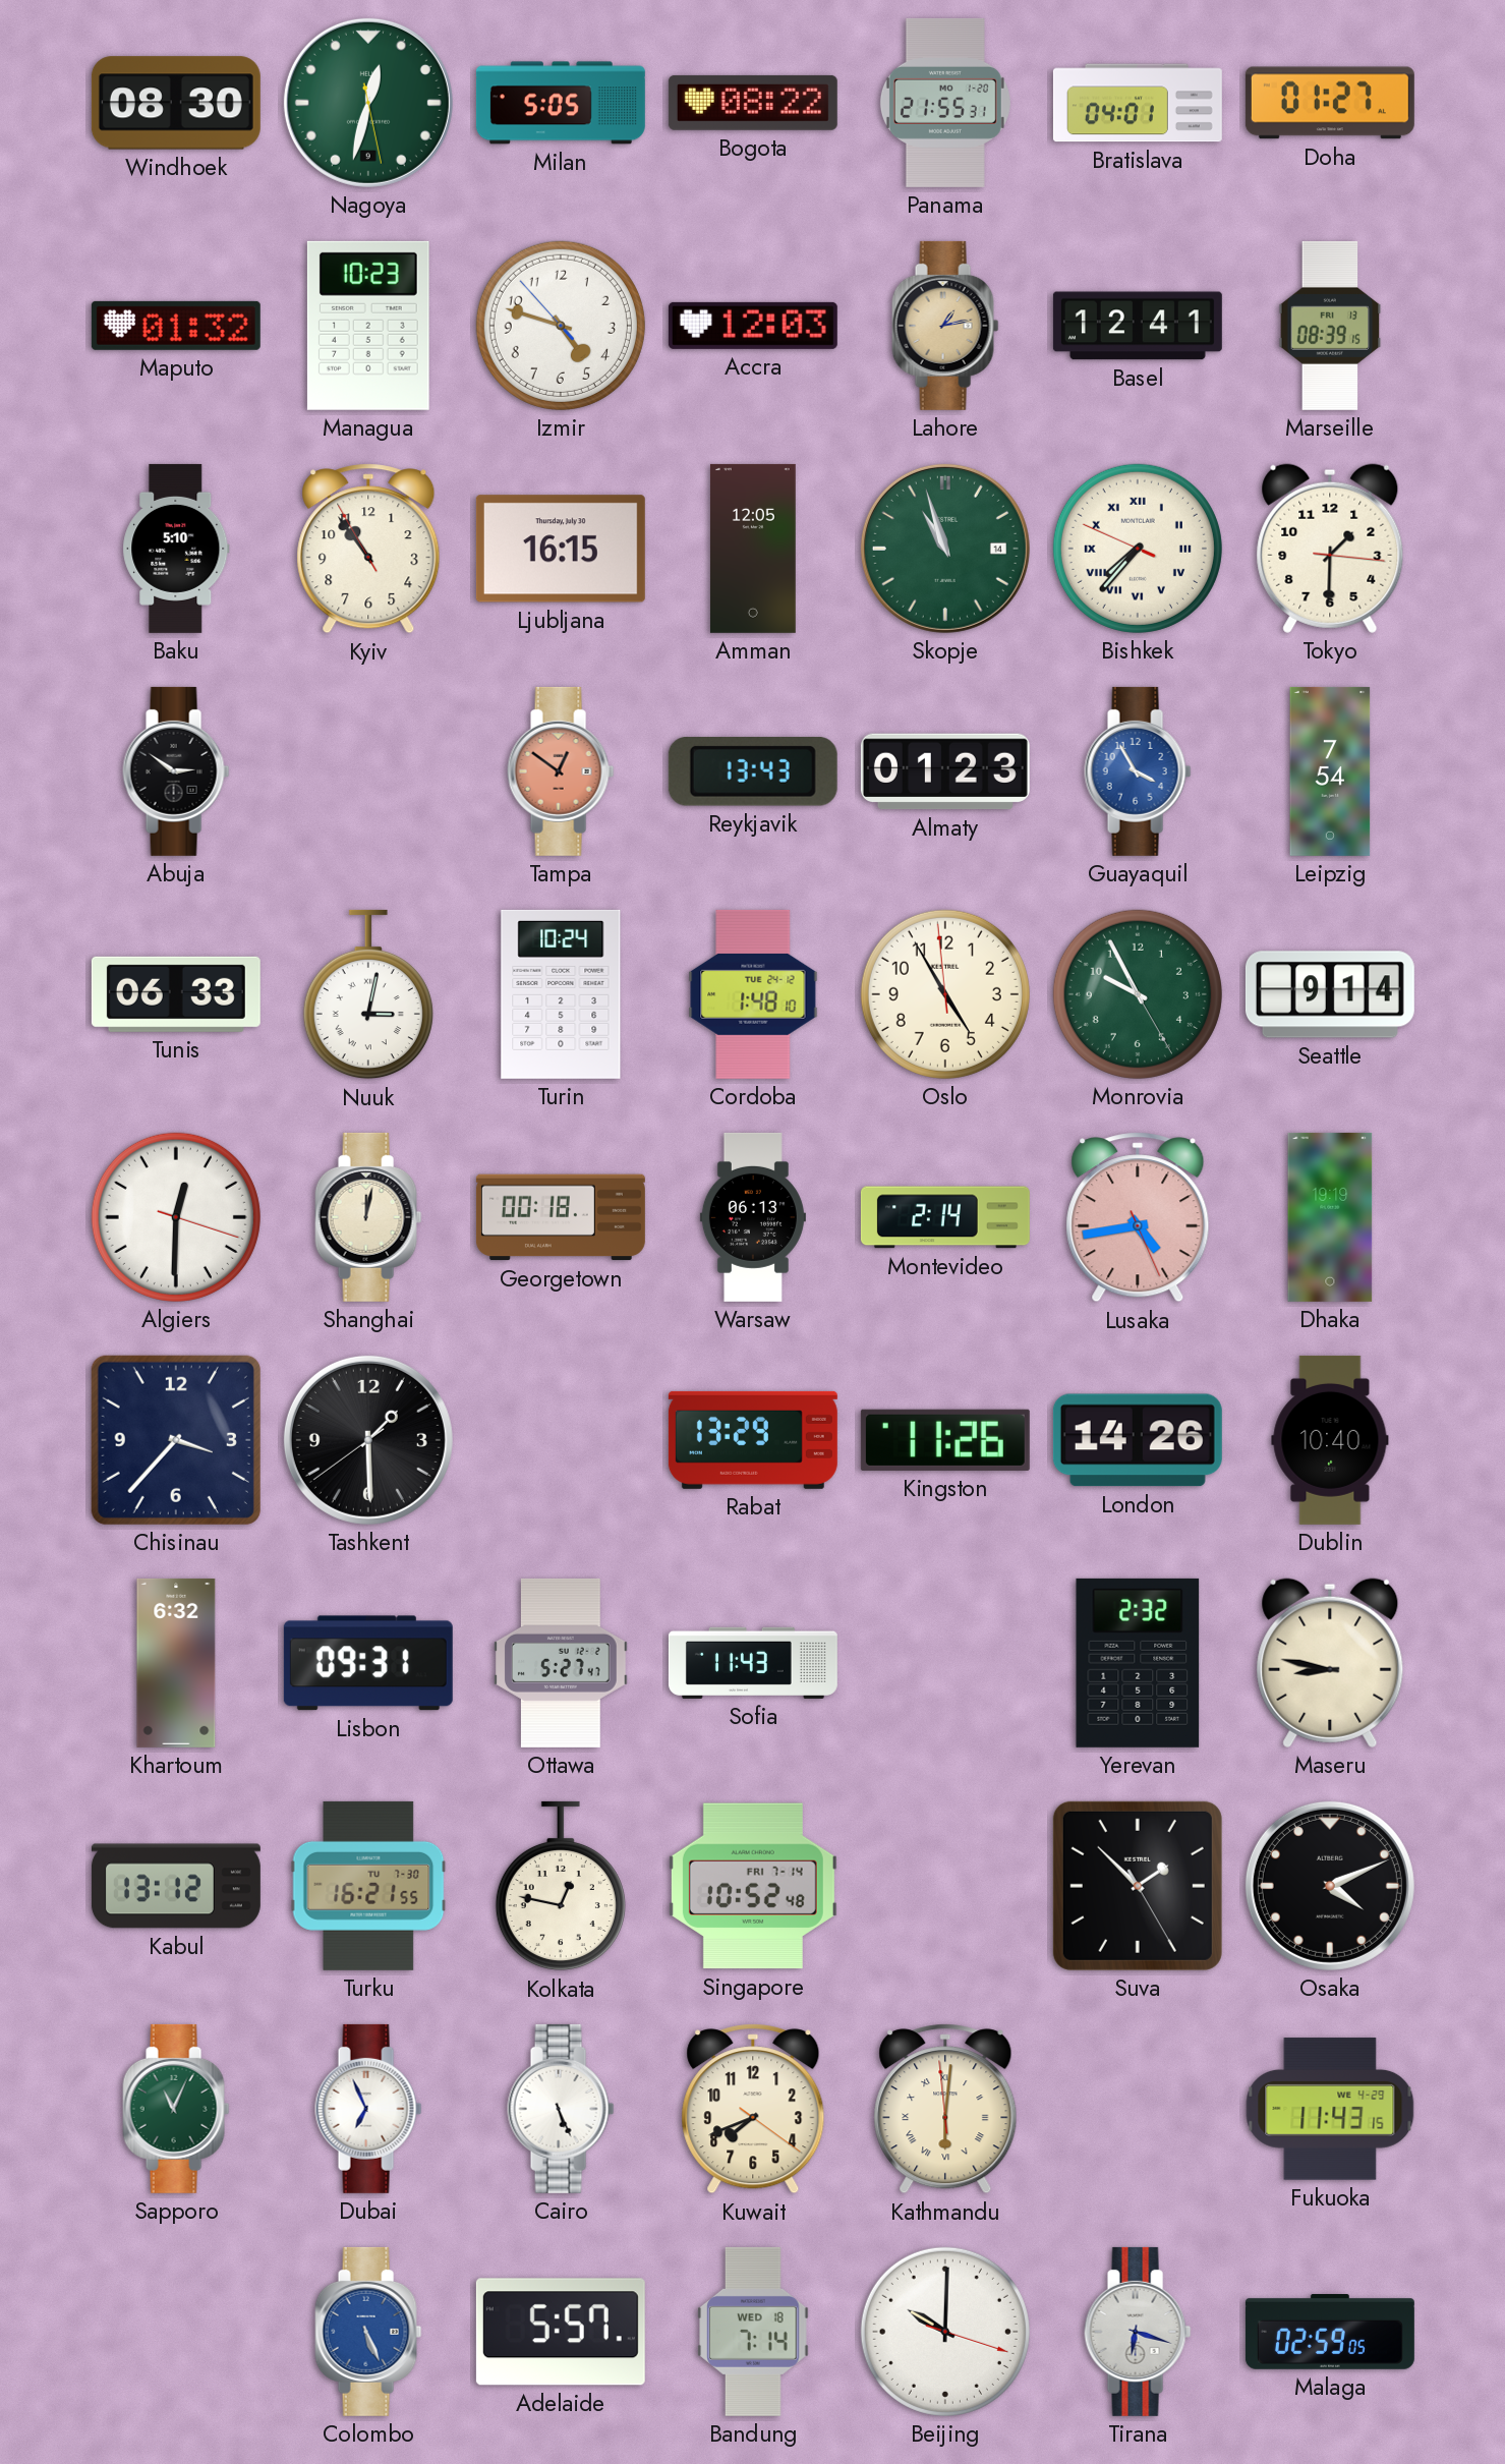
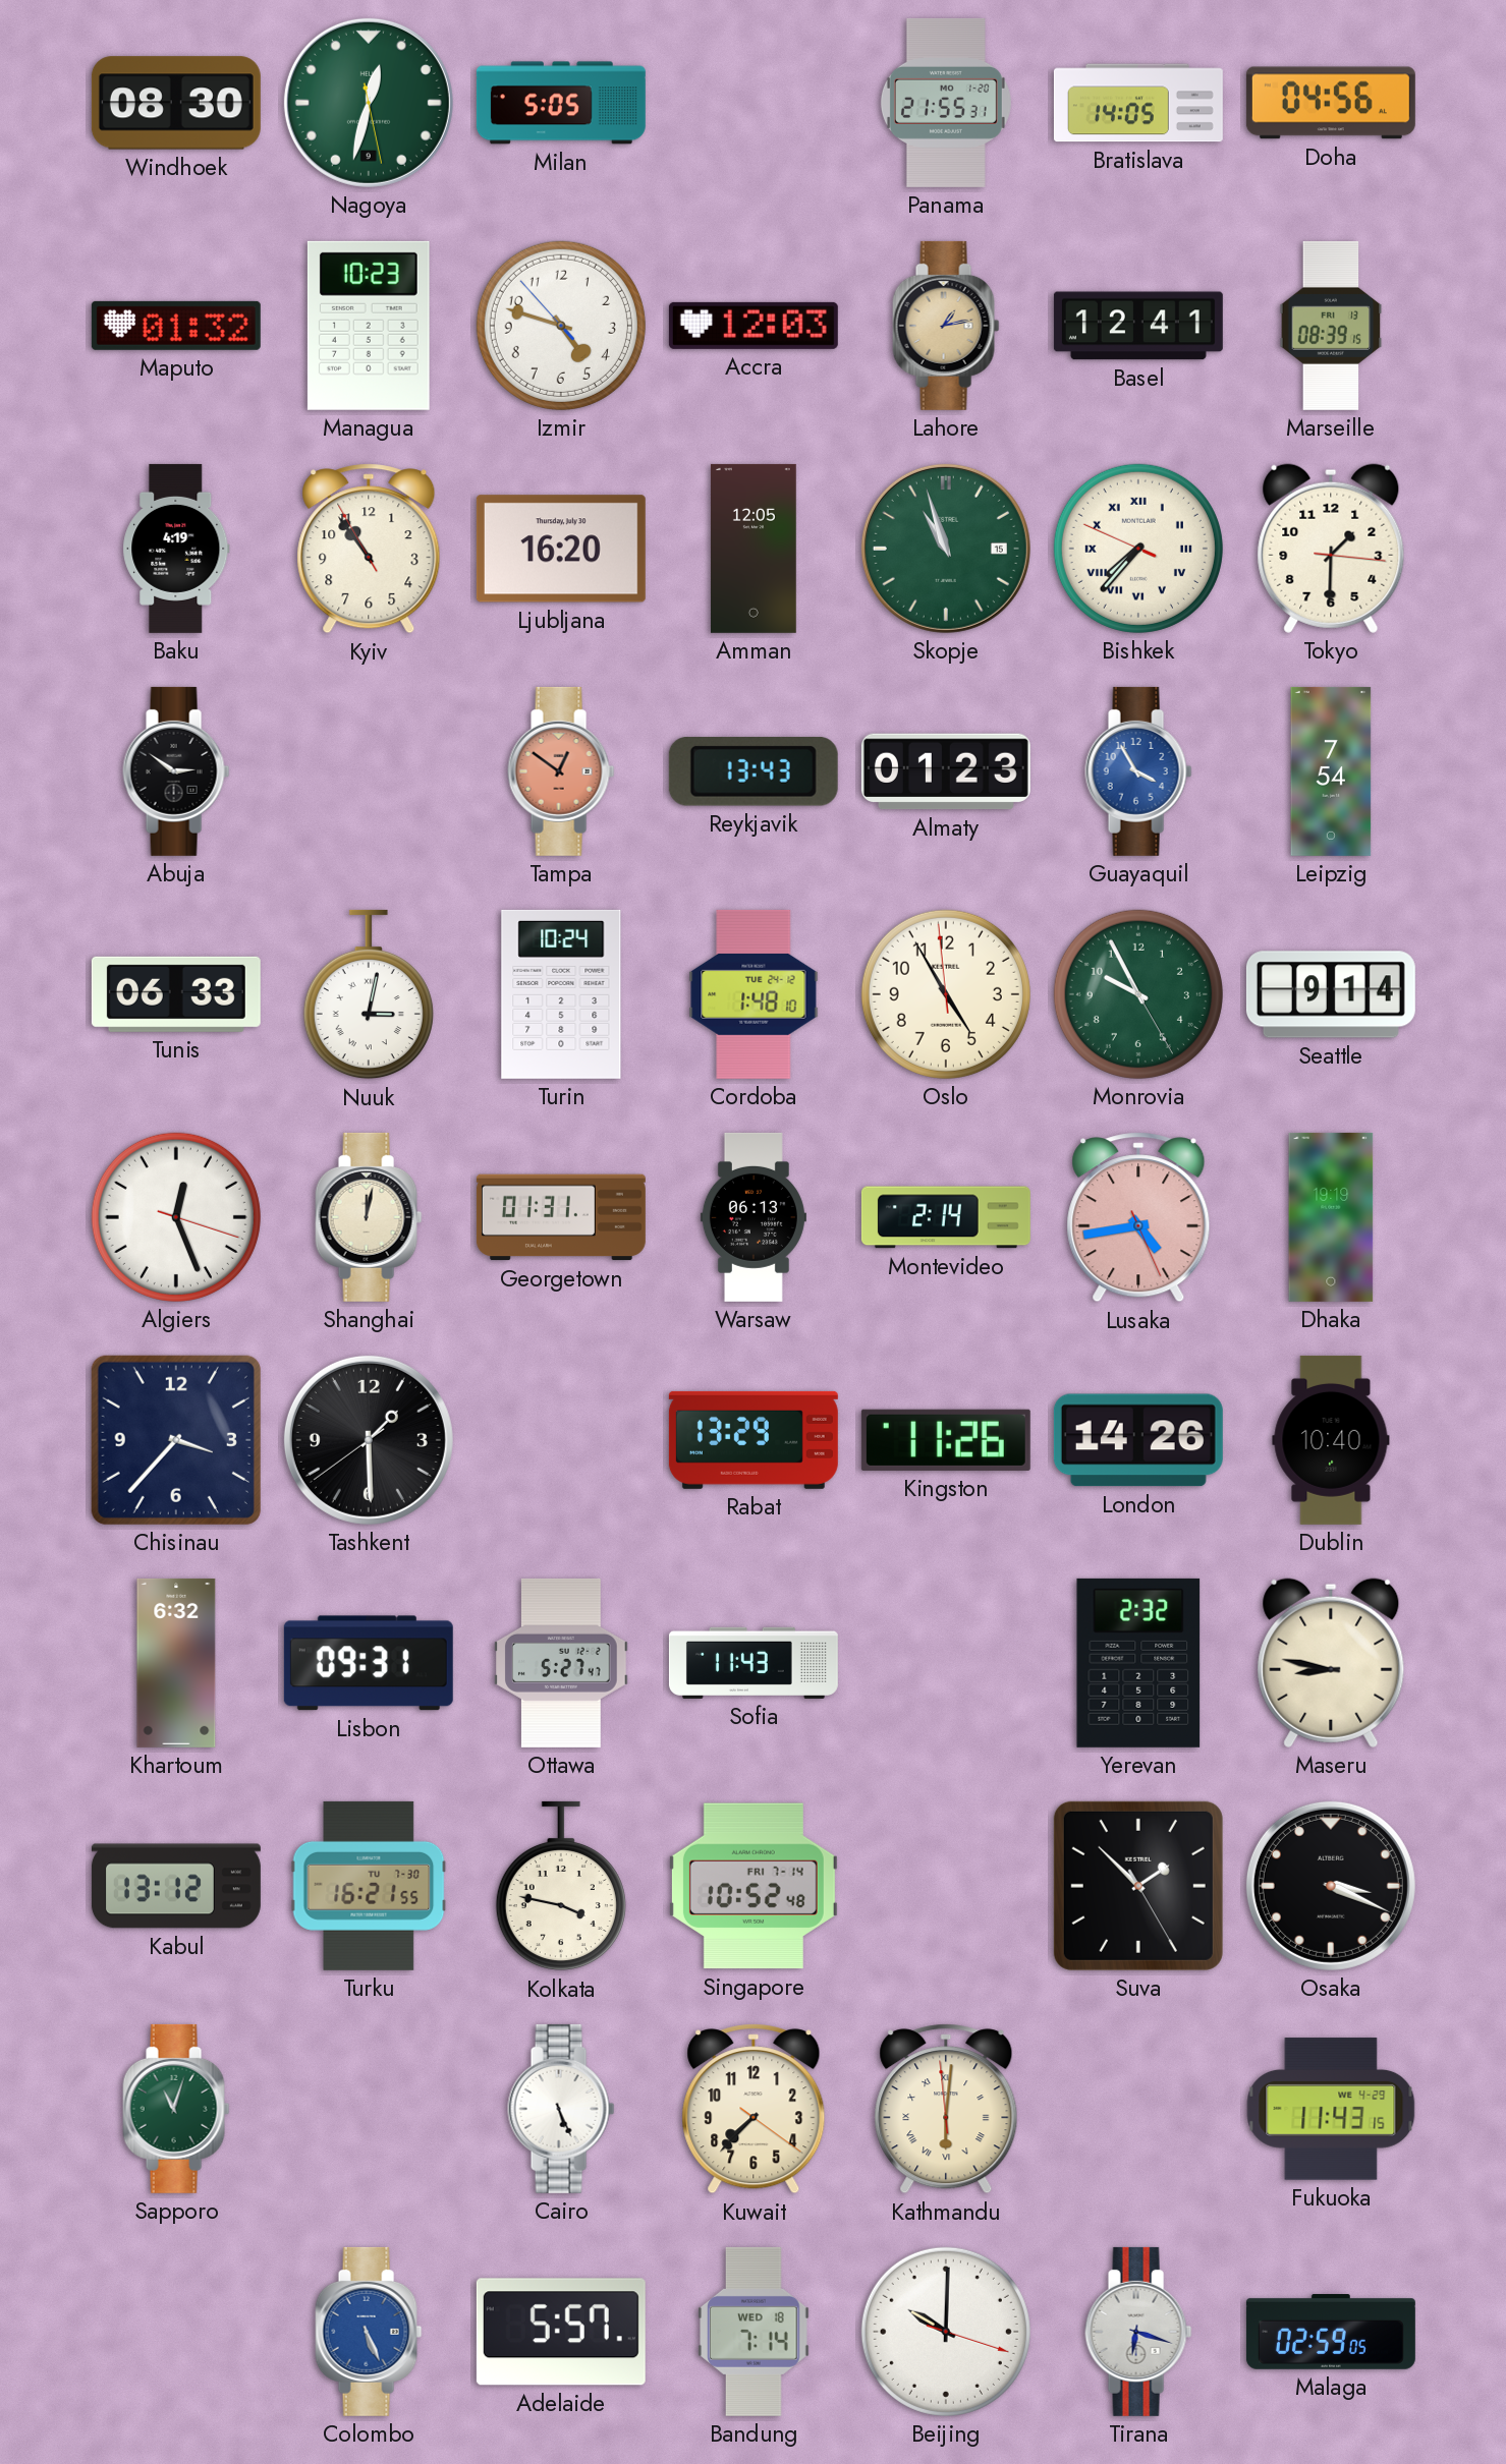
Bogota: 08:22 -> none (753, 103)
Bratislava: 04:01 -> 14:05 (1138, 103)
Doha: 01:27 -> 04:56 (1331, 103)
Baku: 5:10 -> 4:19 (176, 549)
Ljubljana: 16:15 -> 16:20 (561, 549)
Skopje date: 14 -> 15 (946, 549)
Algiers: 12:30 -> 12:26 (176, 1217)
Georgetown: 00:18 -> 01:31 (561, 1217)
Kolkata: 12:47 -> 3:47 (561, 1886)
Osaka: 4:11 -> 3:19 (1331, 1886)
Sapporo: 11:04 -> 11:03 (176, 2109)
Dubai: 6:56 -> none (368, 2109)
Kuwait: 7:41 -> 7:37 (754, 2109)
